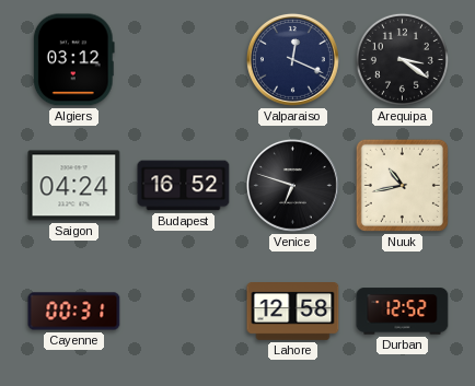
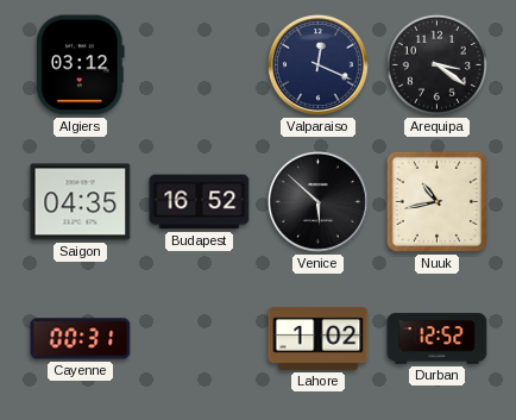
Saigon: 04:24 -> 04:35 (81, 202)
Venice: 6:48 -> 5:52 (317, 201)
Lahore: 12:58 -> 1:02 (319, 339)
